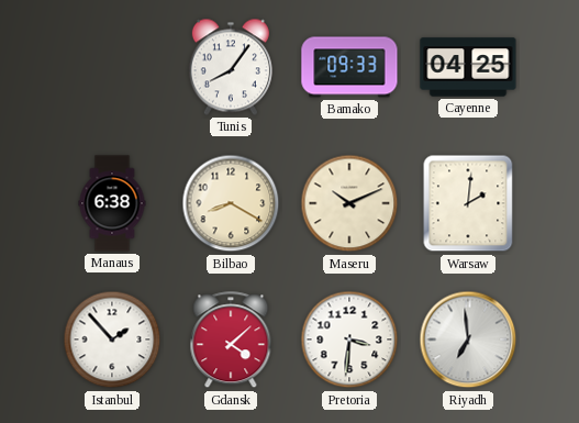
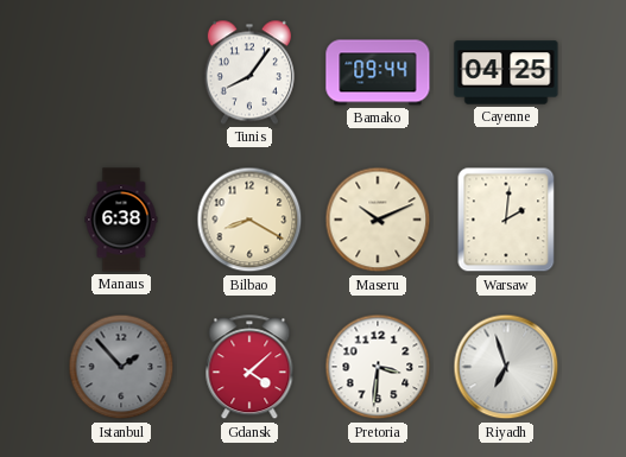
Bamako: 09:33 -> 09:44 (378, 72)
Istanbul dial: white -> grey (121, 367)
Riyadh: 6:59 -> 6:57 (506, 367)
